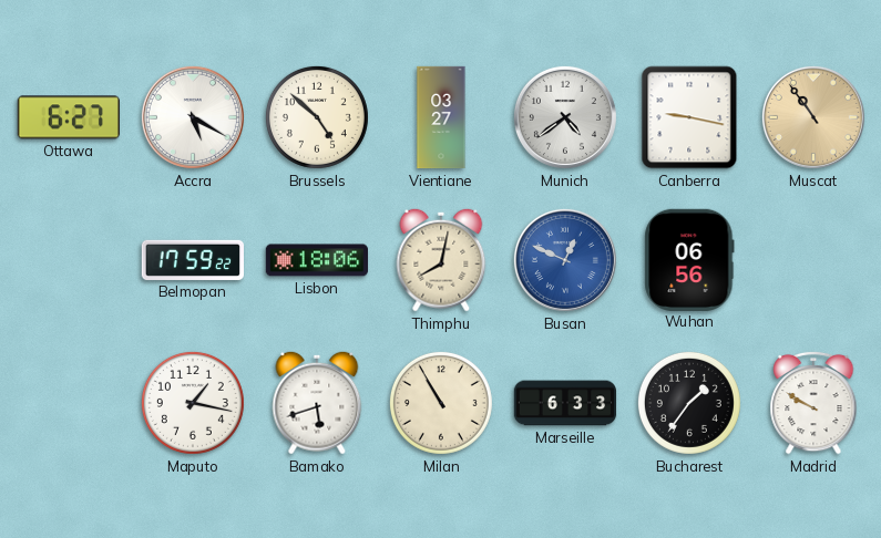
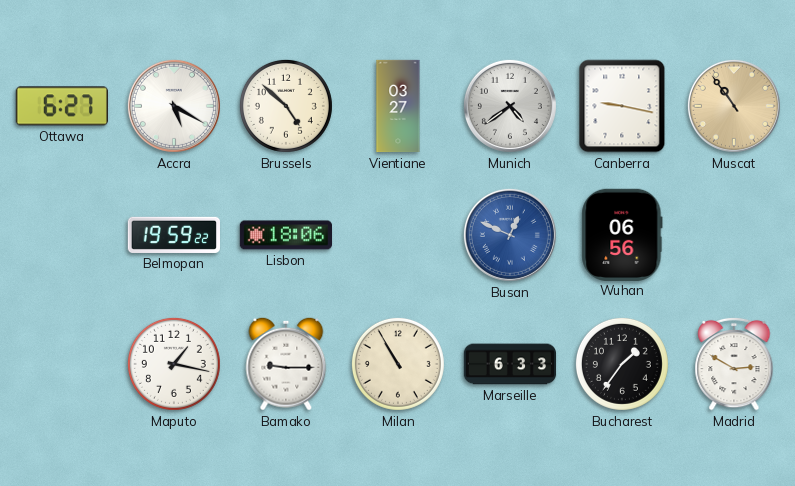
Belmopan: 17:59 -> 19:59 (173, 235)
Thimphu: 8:02 -> none (441, 260)
Bamako: 5:42 -> 9:15 (286, 364)
Madrid: 9:50 -> 2:50 (734, 364)
